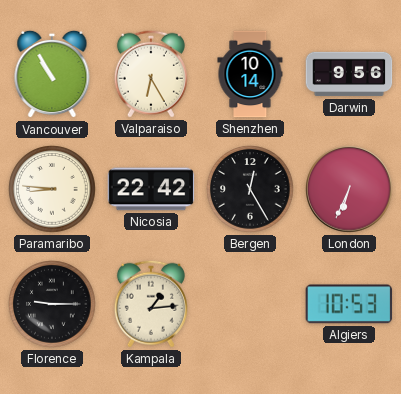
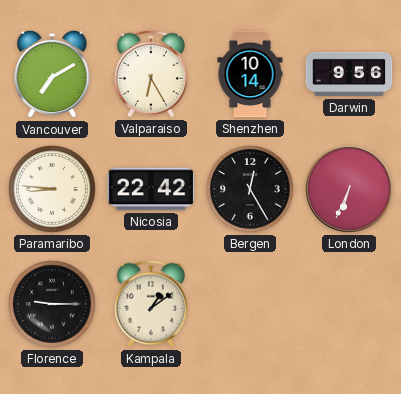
Vancouver: 10:55 -> 7:10 (52, 74)
Kampala: 1:14 -> 1:09 (151, 304)
Algiers: 10:53 -> none (349, 304)
